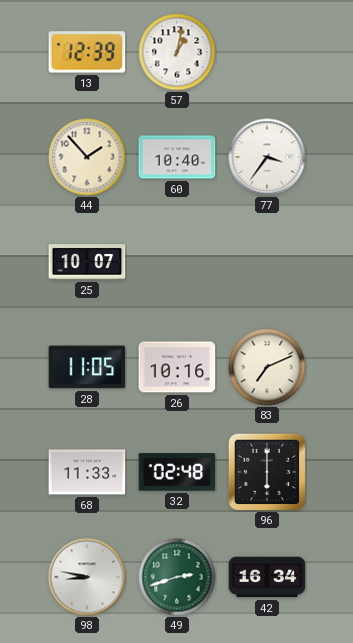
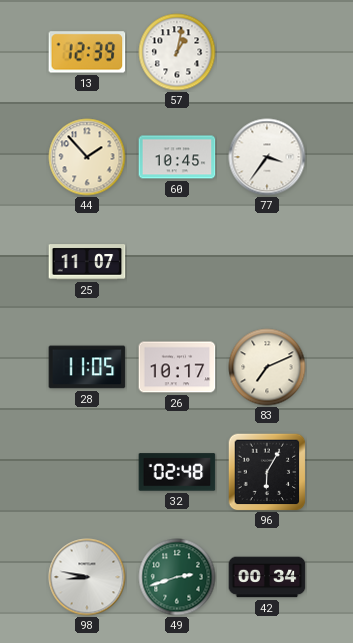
60: 10:40 -> 10:45 (177, 157)
25: 10:07 -> 11:07 (87, 262)
26: 10:16 -> 10:17 (177, 367)
68: 11:33 -> none (87, 472)
96: 6:00 -> 6:05 (267, 472)
42: 16:34 -> 00:34 (267, 577)
